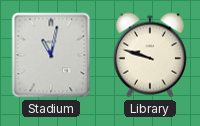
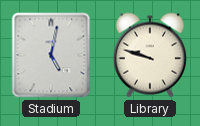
Stadium: 11:02 -> 5:02 (51, 55)
